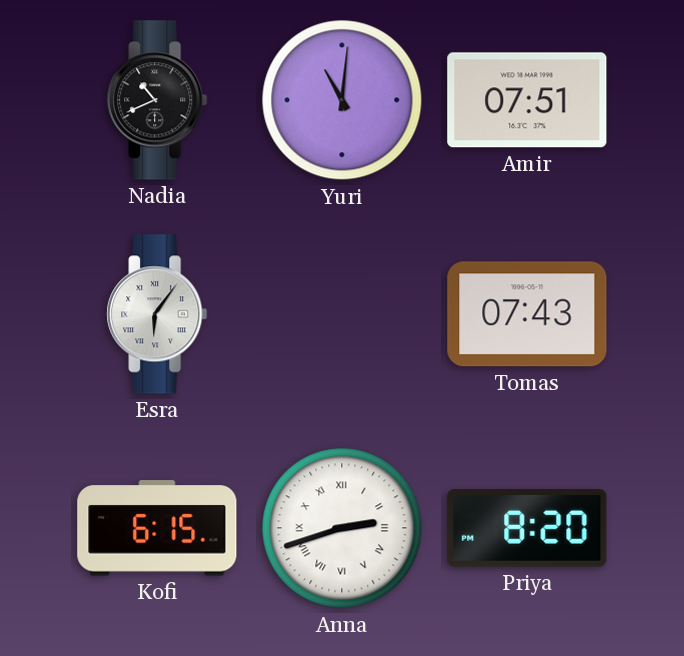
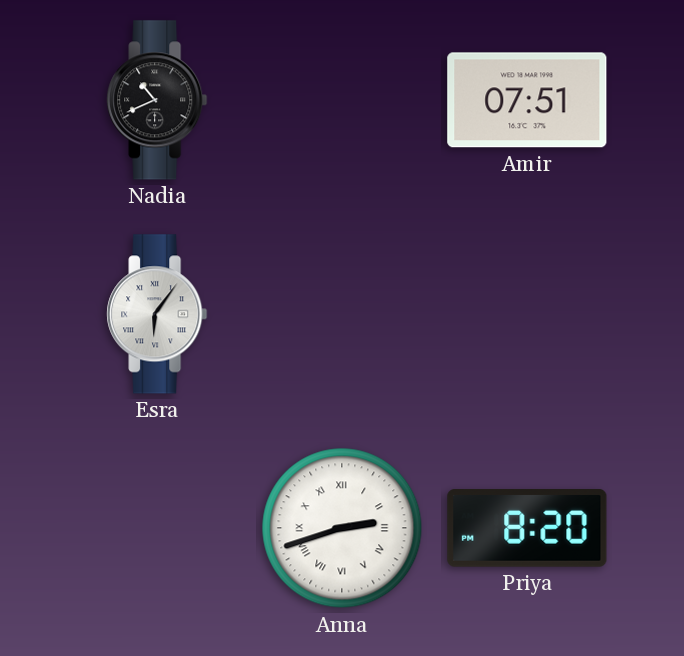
Yuri: 11:01 -> none (342, 100)
Tomas: 07:43 -> none (527, 314)
Kofi: 6:15 -> none (157, 528)
